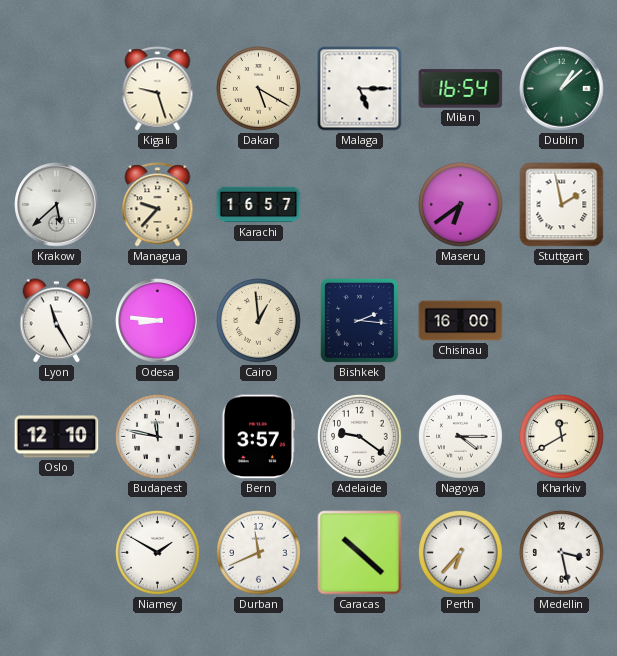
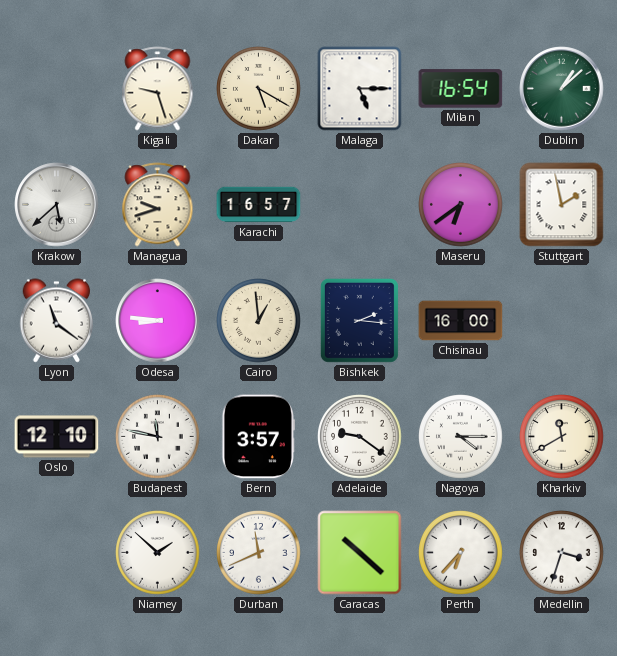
Managua: 9:37 -> 9:42 (158, 205)
Lyon: 11:25 -> 11:21 (57, 321)
Niamey: 1:50 -> 1:52 (158, 553)
Medellin: 3:28 -> 3:33 (562, 553)
